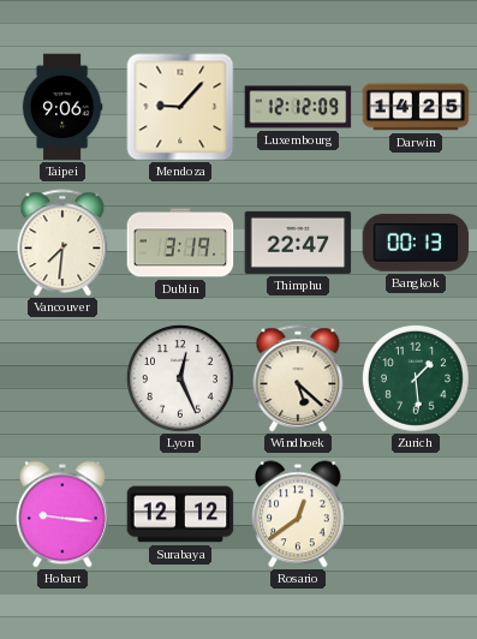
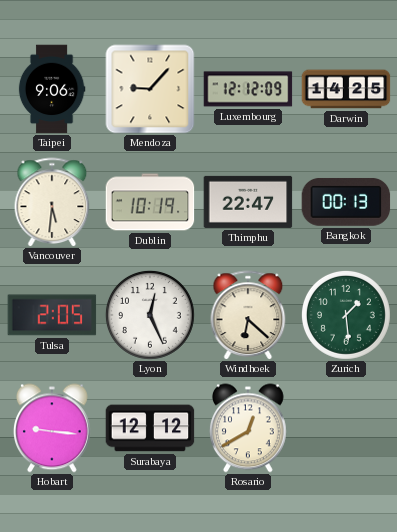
Vancouver: 7:31 -> 5:31 (52, 202)
Dublin: 3:19 -> 10:19 (150, 202)
Tulsa: none -> 2:05 (52, 315)
Windhoek: 5:22 -> 6:22 (248, 315)
Rosario: 12:39 -> 12:40 (248, 428)
